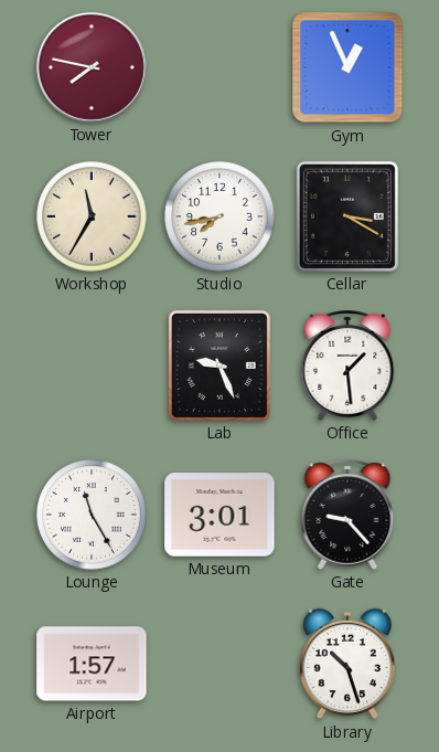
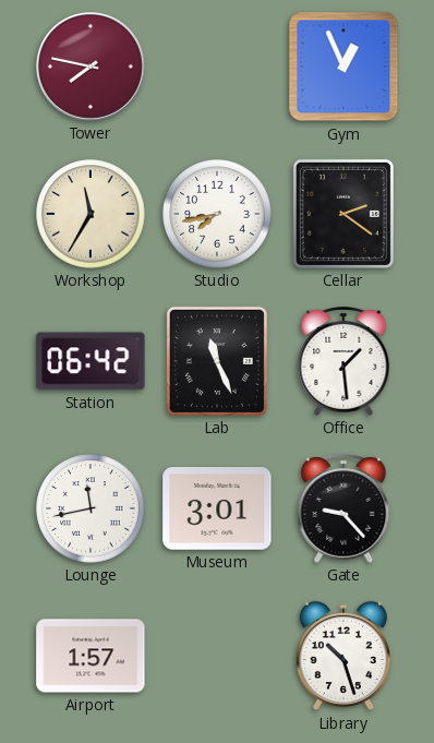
Cellar: 3:20 -> 2:21 (343, 214)
Station: none -> 06:42 (91, 361)
Lab: 9:26 -> 11:26 (217, 361)
Lounge: 11:25 -> 11:43 (91, 508)
